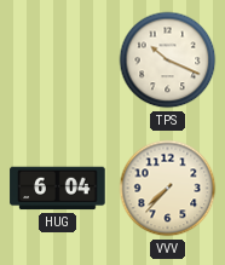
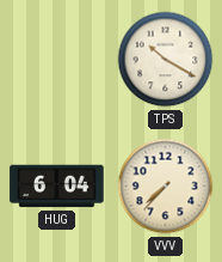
TPS: 10:19 -> 10:20 (166, 60)
